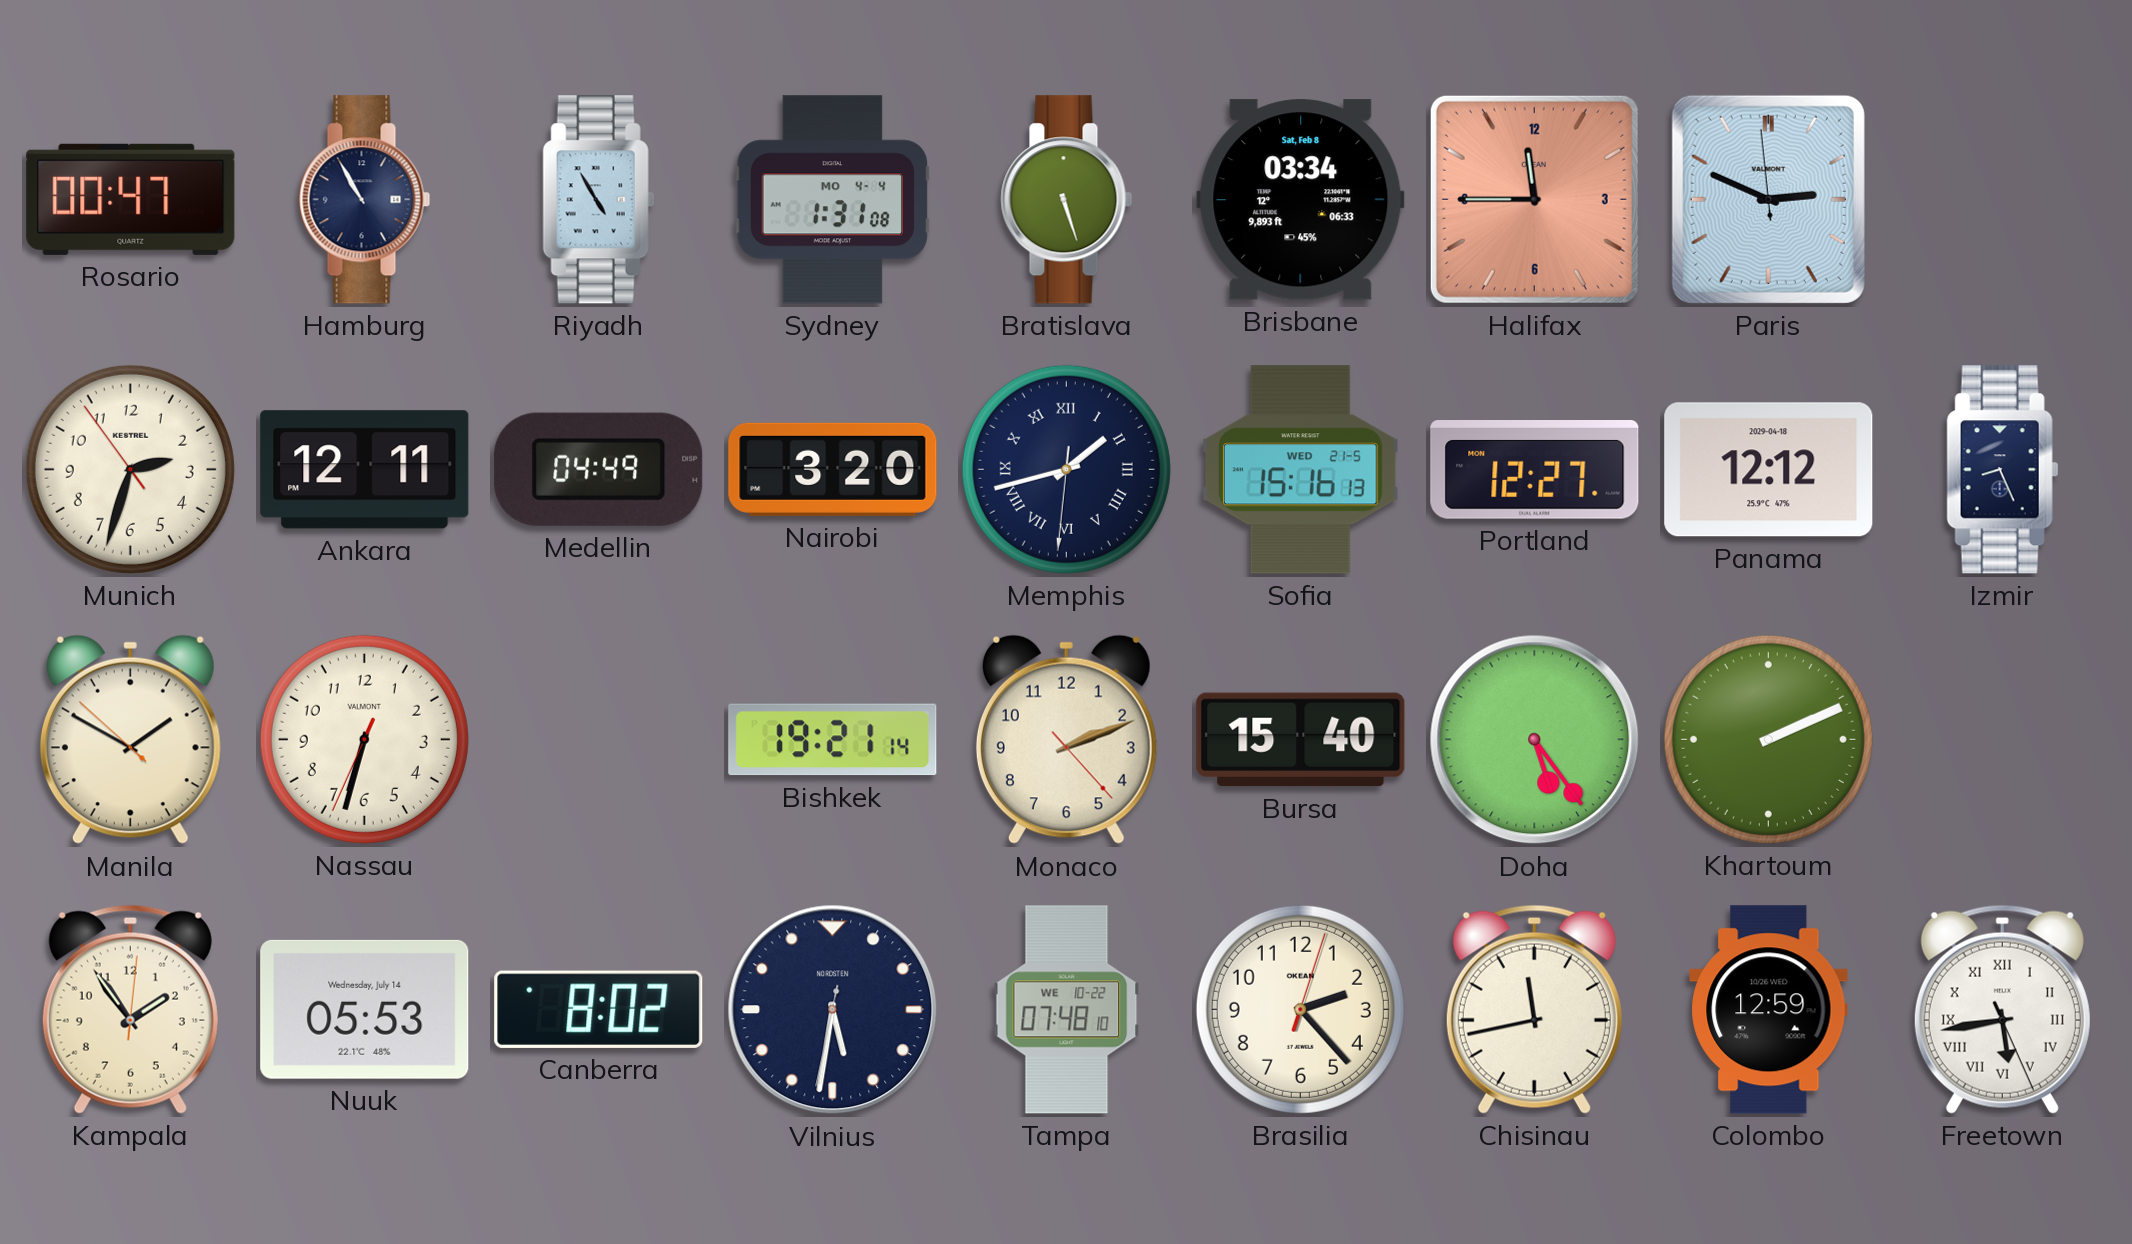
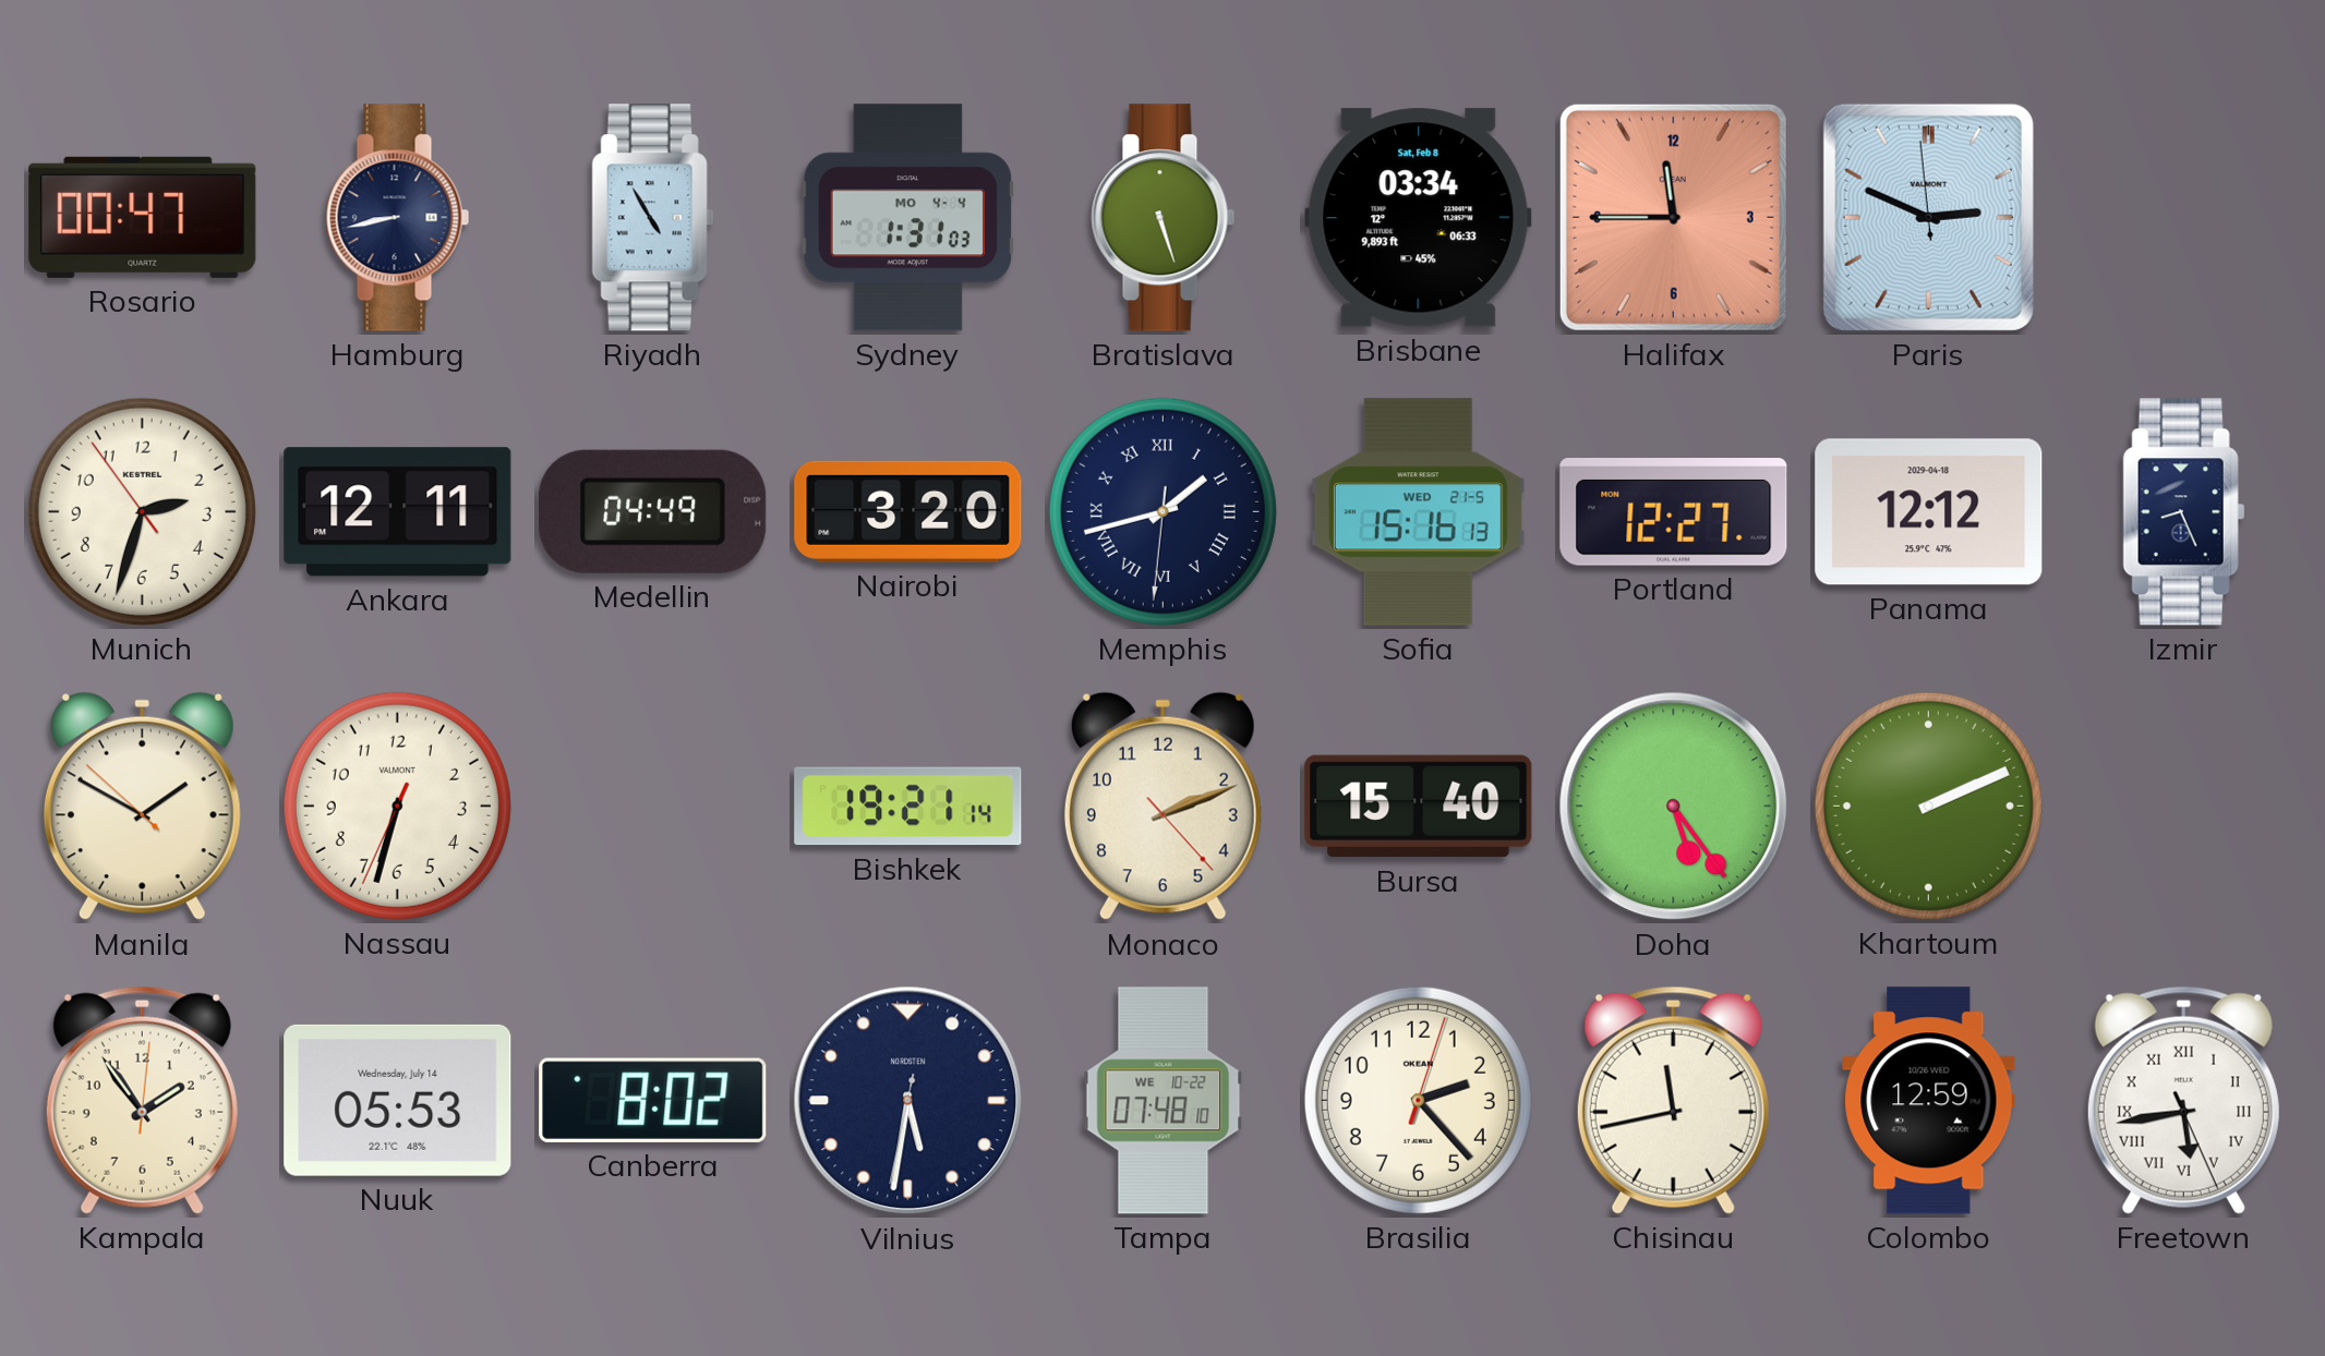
Hamburg: 10:55 -> 8:43 (398, 218)
Sydney: 1:31:08 -> 1:31:03 (908, 218)
